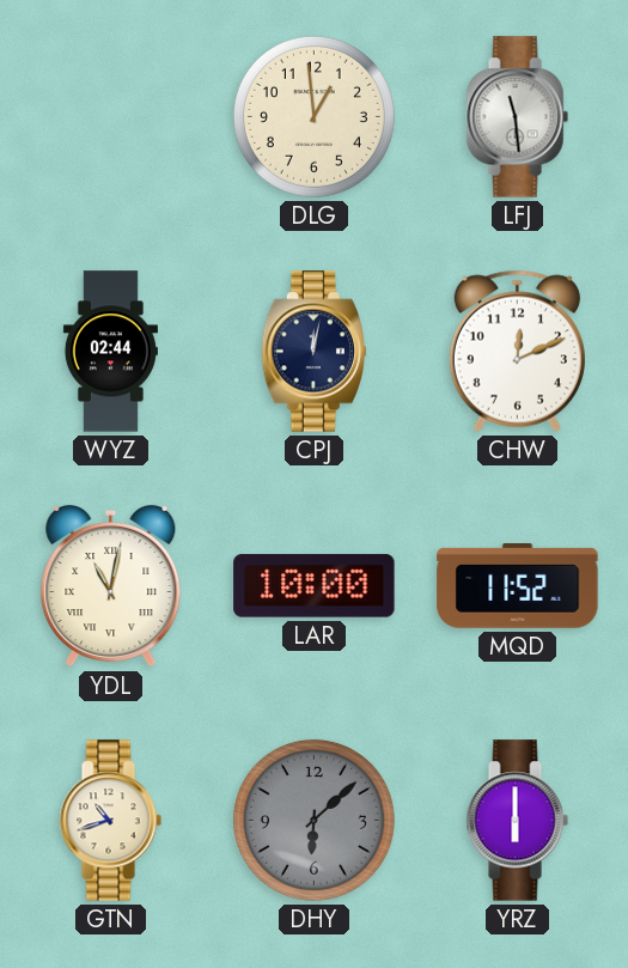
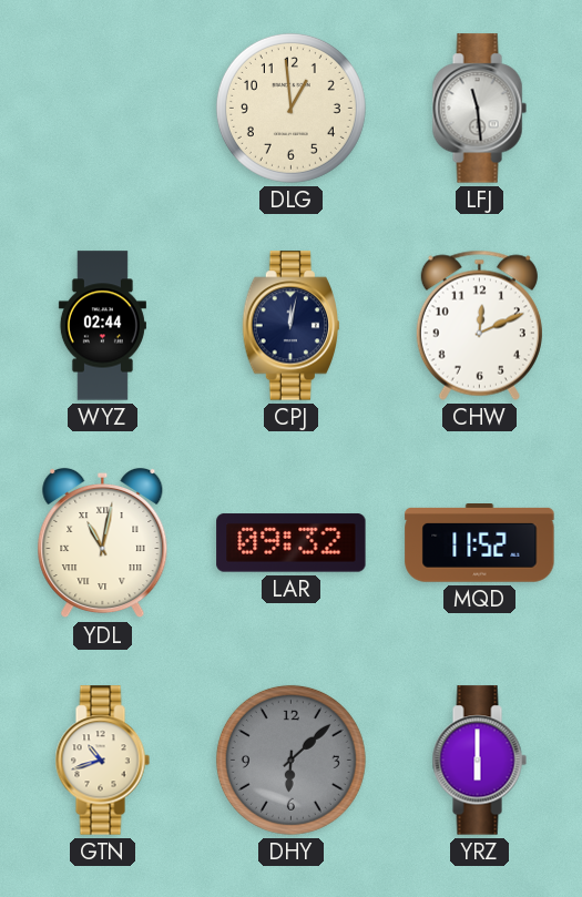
LAR: 10:00 -> 09:32 (292, 543)
